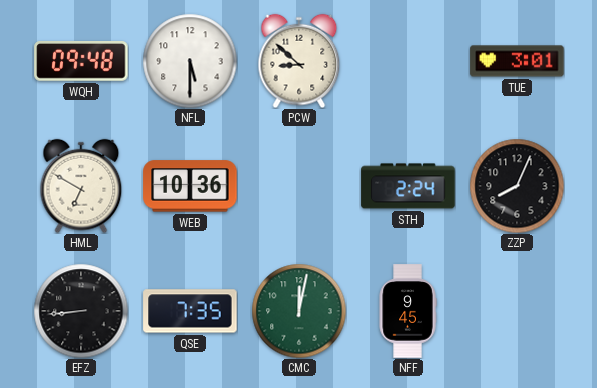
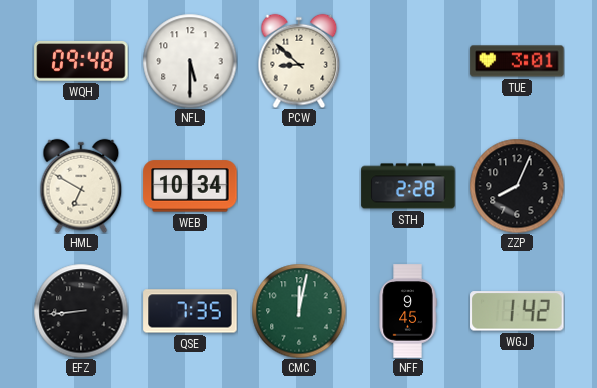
WEB: 10:36 -> 10:34 (190, 186)
STH: 2:24 -> 2:28 (408, 186)
WGJ: none -> 1:42 (517, 311)
